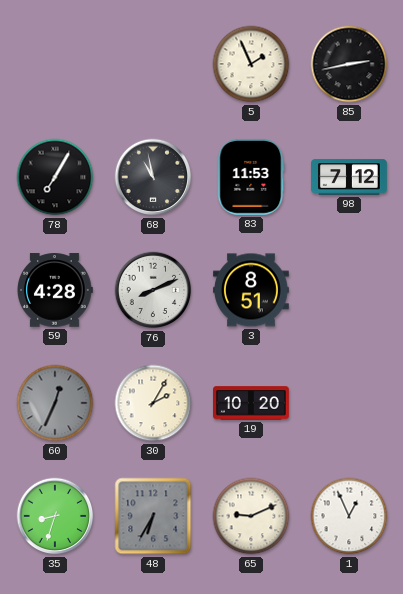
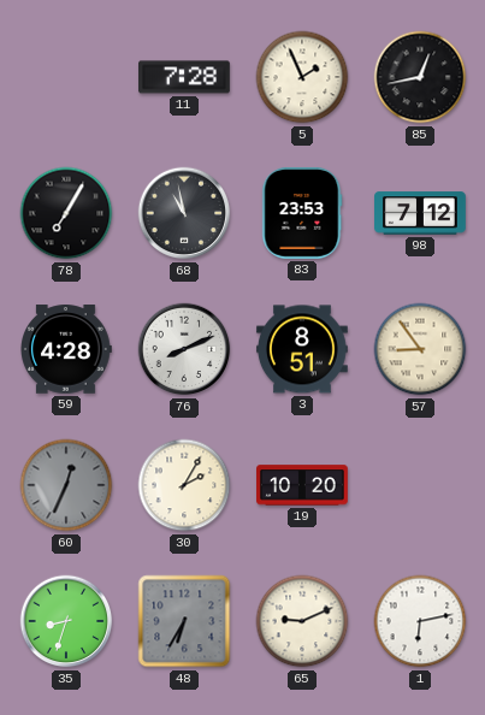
11: none -> 7:28 (185, 77)
85: 2:43 -> 12:43 (420, 77)
83: 11:53 -> 23:53 (302, 213)
57: none -> 8:54 (420, 349)
1: 12:56 -> 6:13 (420, 621)
